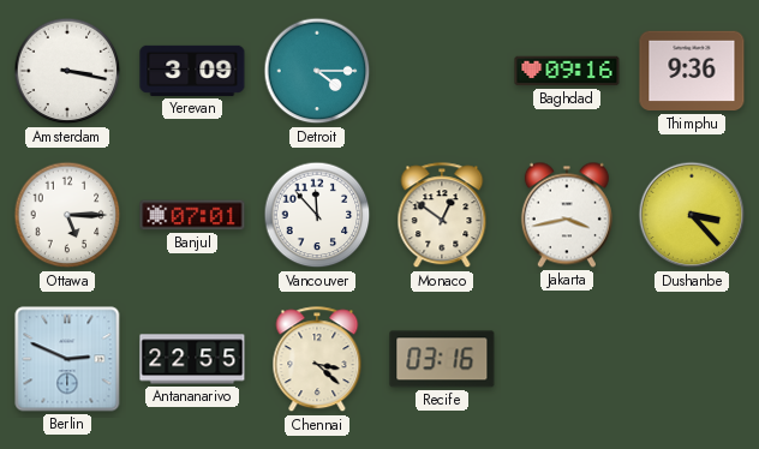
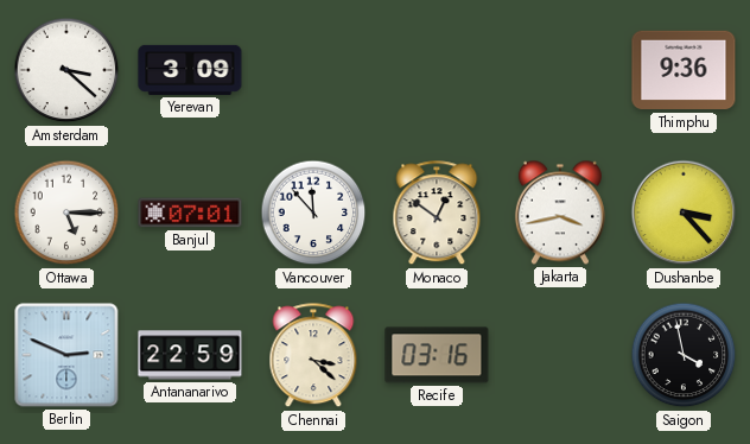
Amsterdam: 3:17 -> 3:22 (66, 70)
Detroit: 4:15 -> none (317, 71)
Baghdad: 09:16 -> none (567, 71)
Antananarivo: 22:55 -> 22:59 (190, 355)
Saigon: none -> 3:58 (684, 355)
